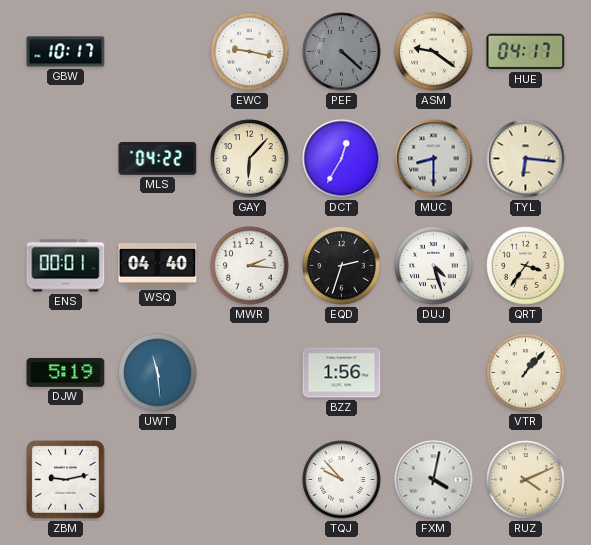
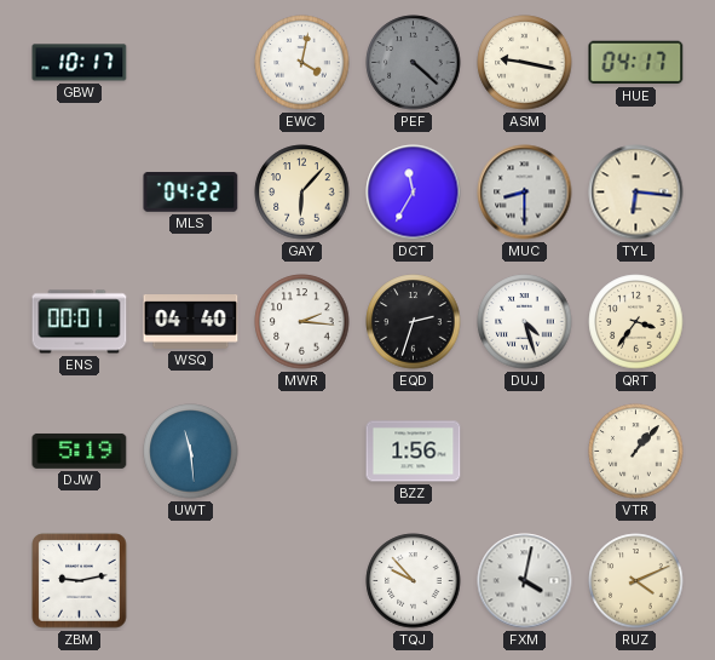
EWC: 9:17 -> 4:02 (302, 63)
ASM: 9:21 -> 9:17 (525, 63)
DCT: 12:35 -> 11:35 (414, 193)
